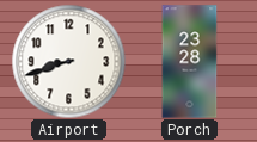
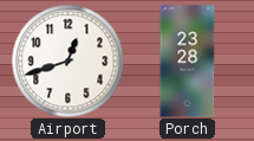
Airport: 8:42 -> 12:42 (67, 60)
